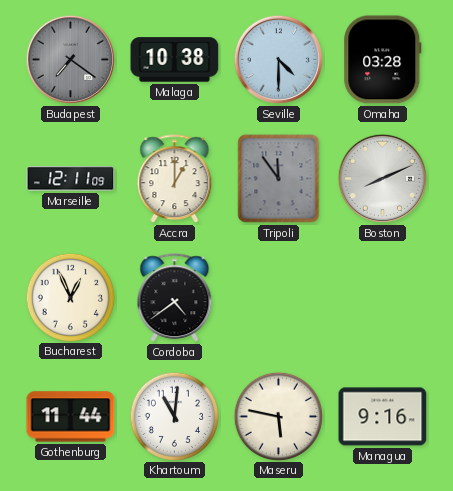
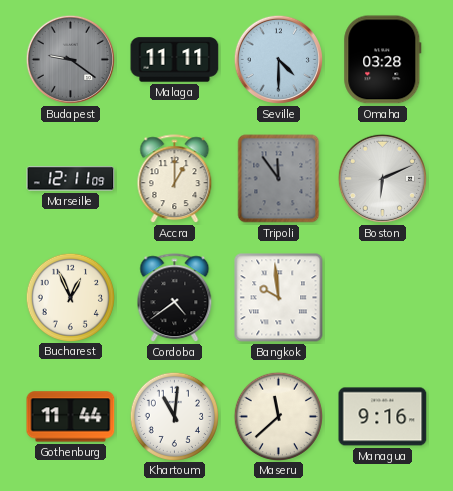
Budapest: 7:21 -> 9:21 (70, 59)
Malaga: 10:38 -> 11:11 (175, 60)
Boston: 8:11 -> 6:11 (382, 178)
Bangkok: none -> 9:59 (279, 298)
Maseru: 5:47 -> 11:38 (278, 416)
